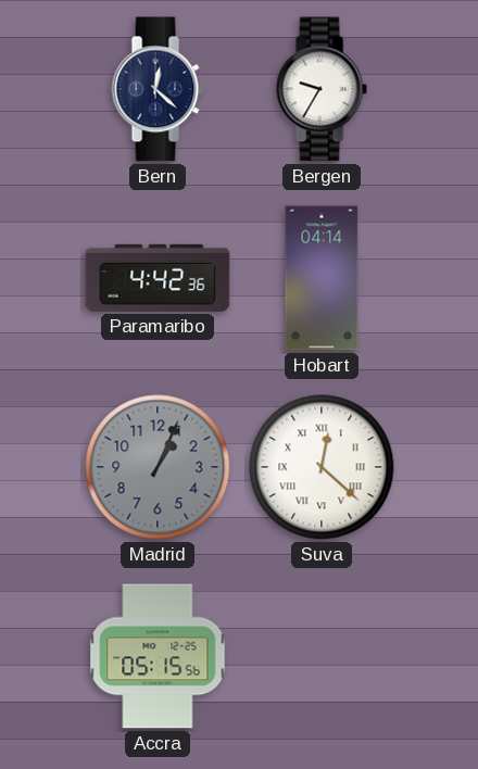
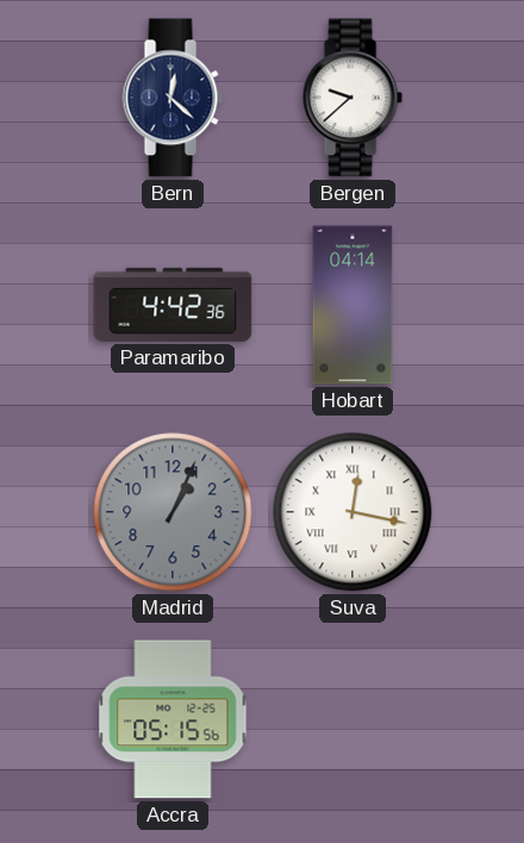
Bergen: 9:35 -> 9:38 (353, 98)
Suva: 12:22 -> 12:17 (353, 512)
